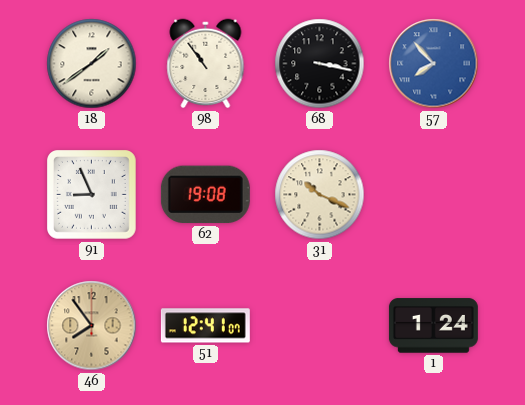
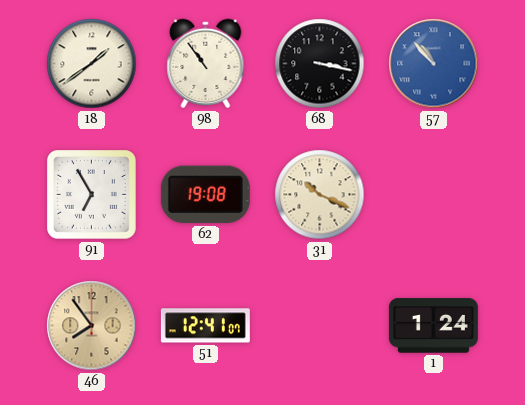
57: 7:53 -> 10:53 (434, 64)
91: 8:56 -> 6:55 (92, 195)
